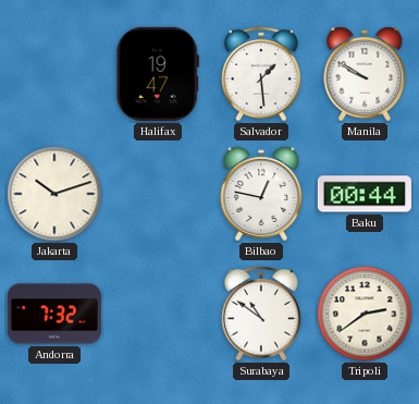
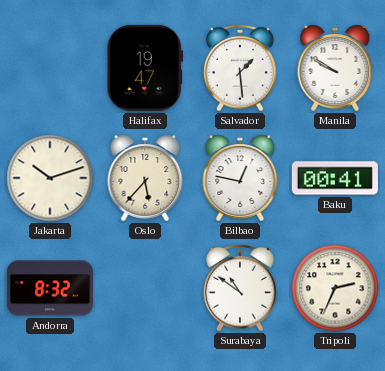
Oslo: none -> 5:37 (145, 178)
Baku: 00:44 -> 00:41 (335, 178)
Andorra: 7:32 -> 8:32 (50, 288)
Tripoli: 2:39 -> 2:34 (335, 288)
